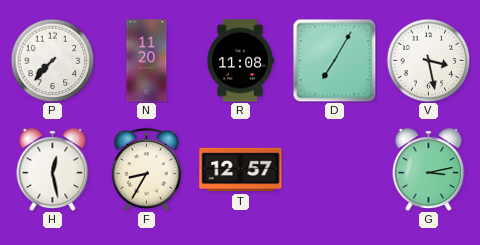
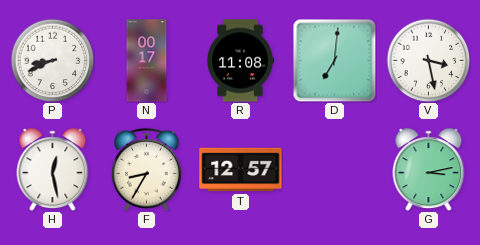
P: 7:37 -> 8:41 (52, 60)
N: 11:20 -> 00:17 (147, 61)
D: 7:05 -> 7:01 (334, 60)
